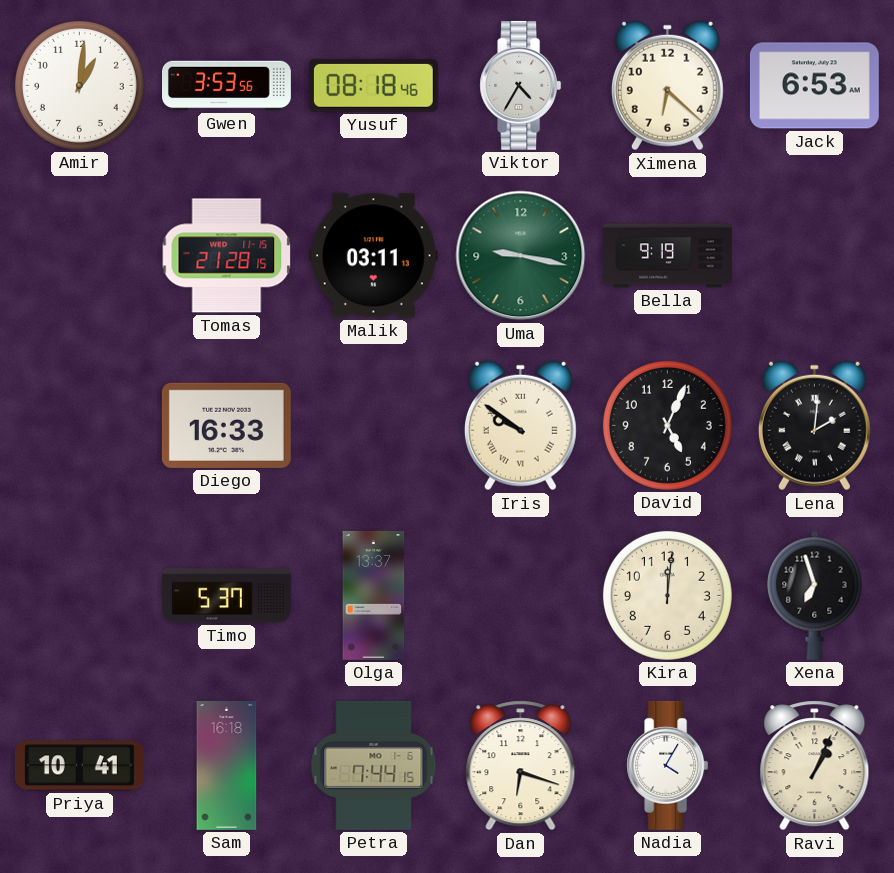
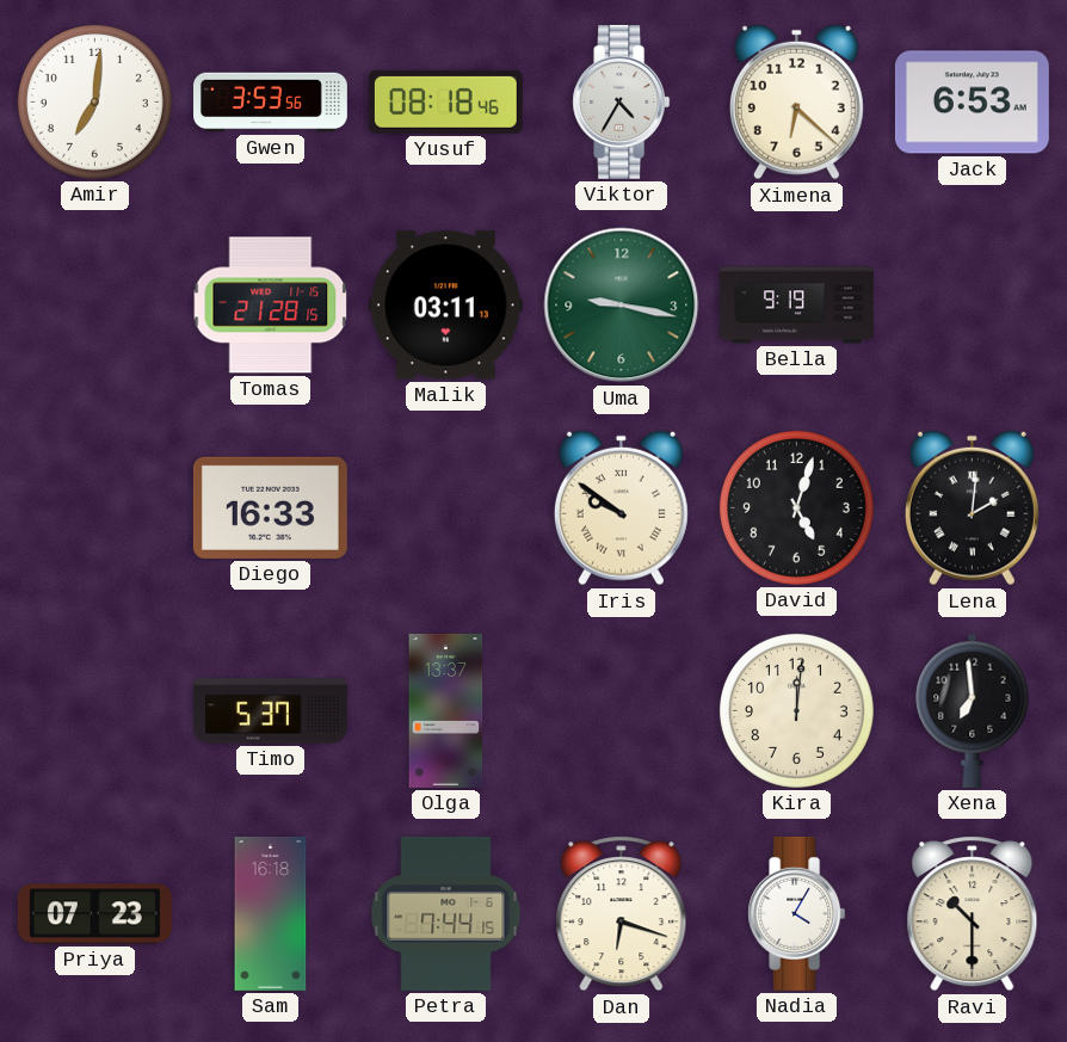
Amir: 1:01 -> 7:01 (94, 101)
David: 5:04 -> 5:03 (796, 507)
Xena: 6:57 -> 6:59 (973, 710)
Priya: 10:41 -> 07:23 (94, 914)
Ravi: 1:04 -> 10:30 (973, 914)
